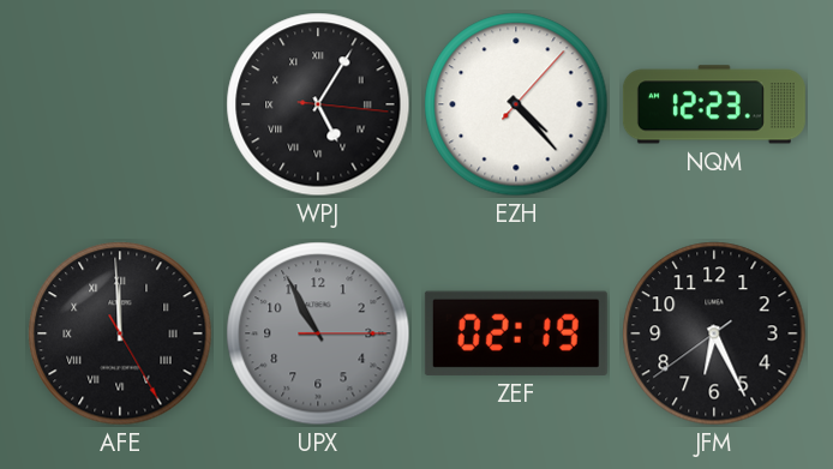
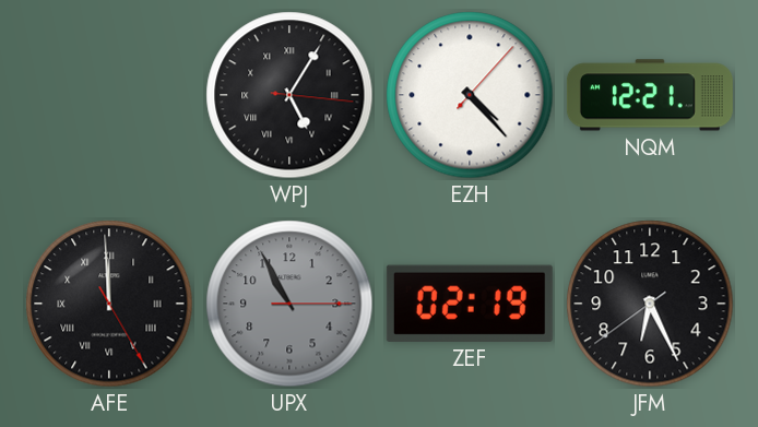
NQM: 12:23 -> 12:21 (650, 95)
